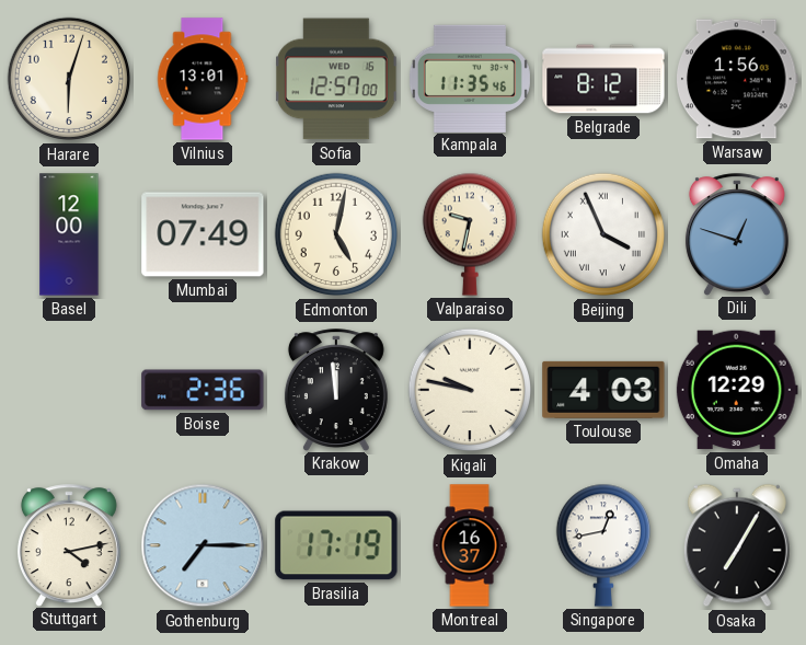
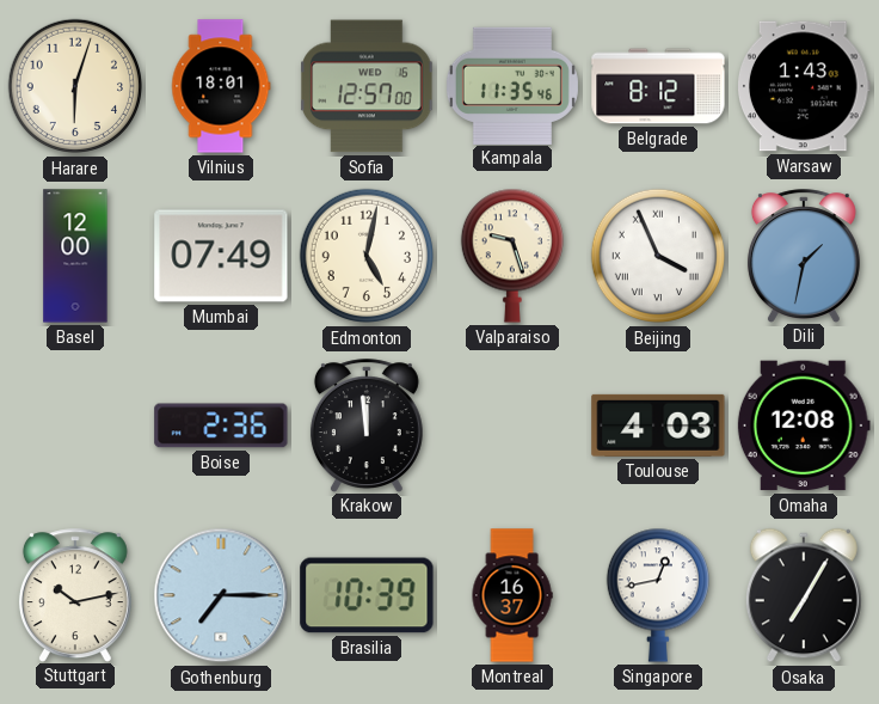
Vilnius: 13:01 -> 18:01 (221, 86)
Warsaw: 1:56 -> 1:43 (805, 86)
Valparaiso: 9:32 -> 9:27 (511, 256)
Dili: 12:48 -> 1:32 (804, 256)
Kigali: 9:47 -> none (470, 390)
Omaha: 12:29 -> 12:08 (804, 426)
Stuttgart: 4:13 -> 10:13 (75, 595)
Brasilia: 17:19 -> 10:39 (367, 595)
